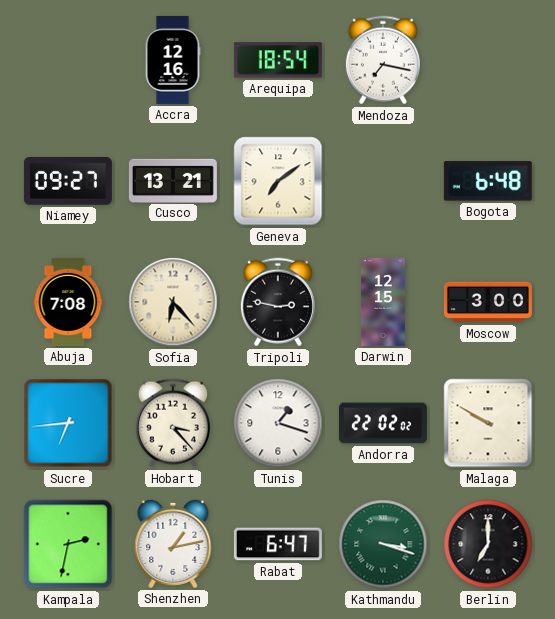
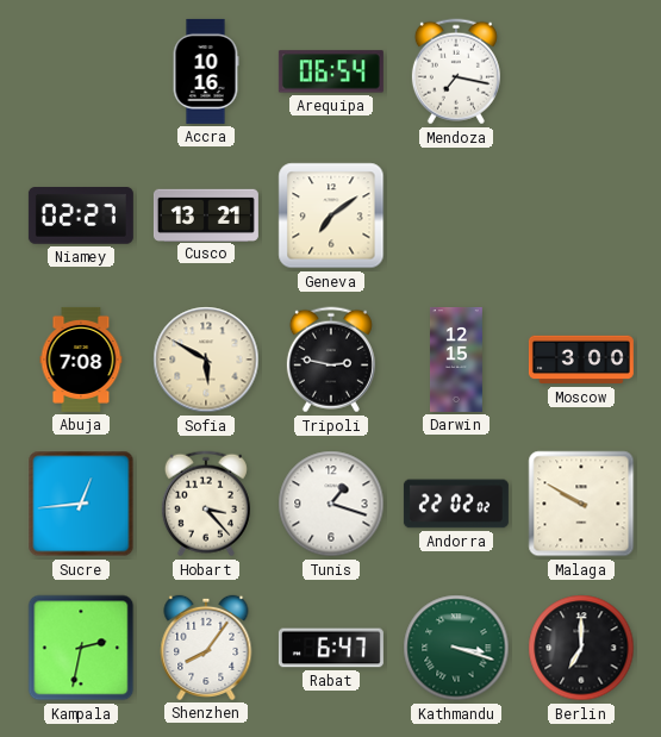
Accra: 12:16 -> 10:16 (206, 71)
Arequipa: 18:54 -> 06:54 (331, 71)
Niamey: 09:27 -> 02:27 (81, 217)
Bogota: 6:48 -> none (488, 181)
Sofia: 6:23 -> 5:50 (206, 360)
Sucre: 6:44 -> 12:44 (81, 504)
Shenzhen: 1:13 -> 8:06 (206, 648)
